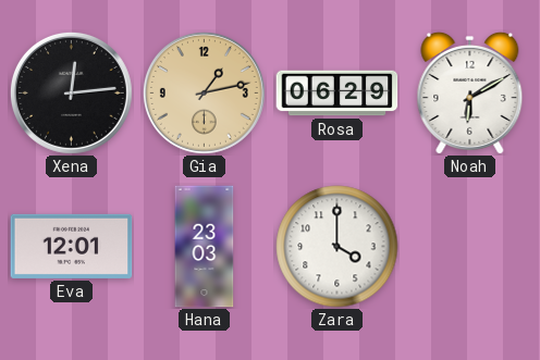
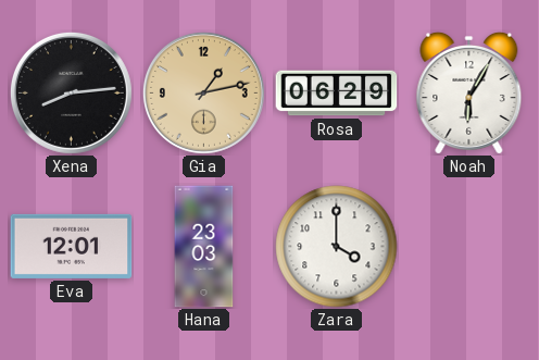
Xena: 12:14 -> 8:14 (71, 92)
Noah: 6:10 -> 6:05 (469, 92)
